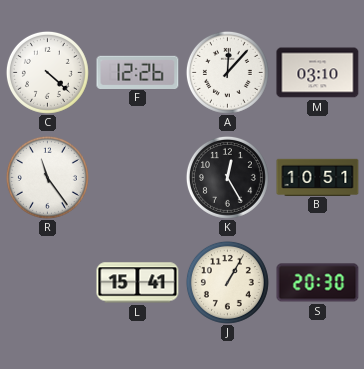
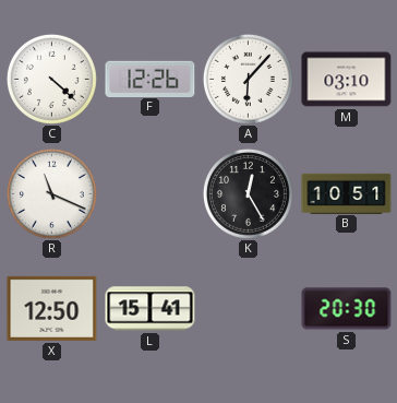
A: 12:07 -> 6:07 (248, 79)
R: 11:24 -> 11:19 (51, 193)
X: none -> 12:50 (52, 308)
J: 1:05 -> none (227, 282)
